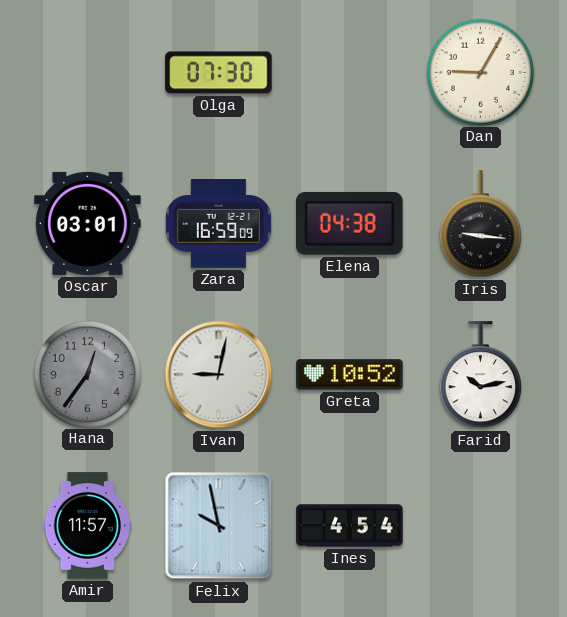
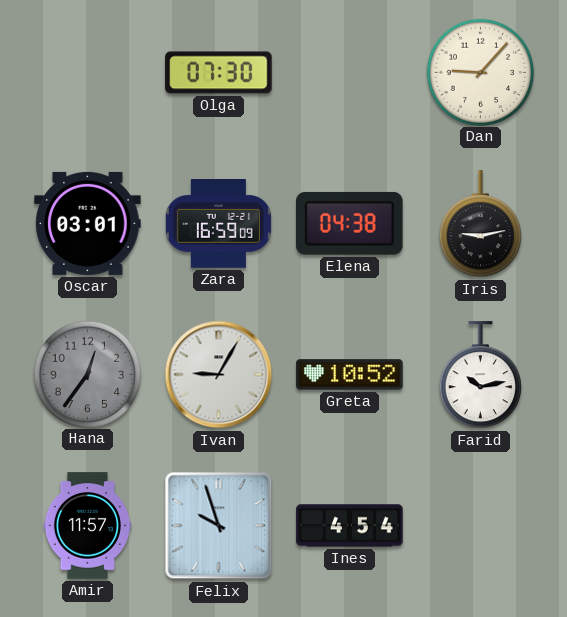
Dan: 9:05 -> 9:07 (480, 72)
Iris: 9:16 -> 9:13 (480, 224)
Ivan: 9:02 -> 9:05 (219, 375)
Felix: 9:58 -> 9:57 (219, 526)
